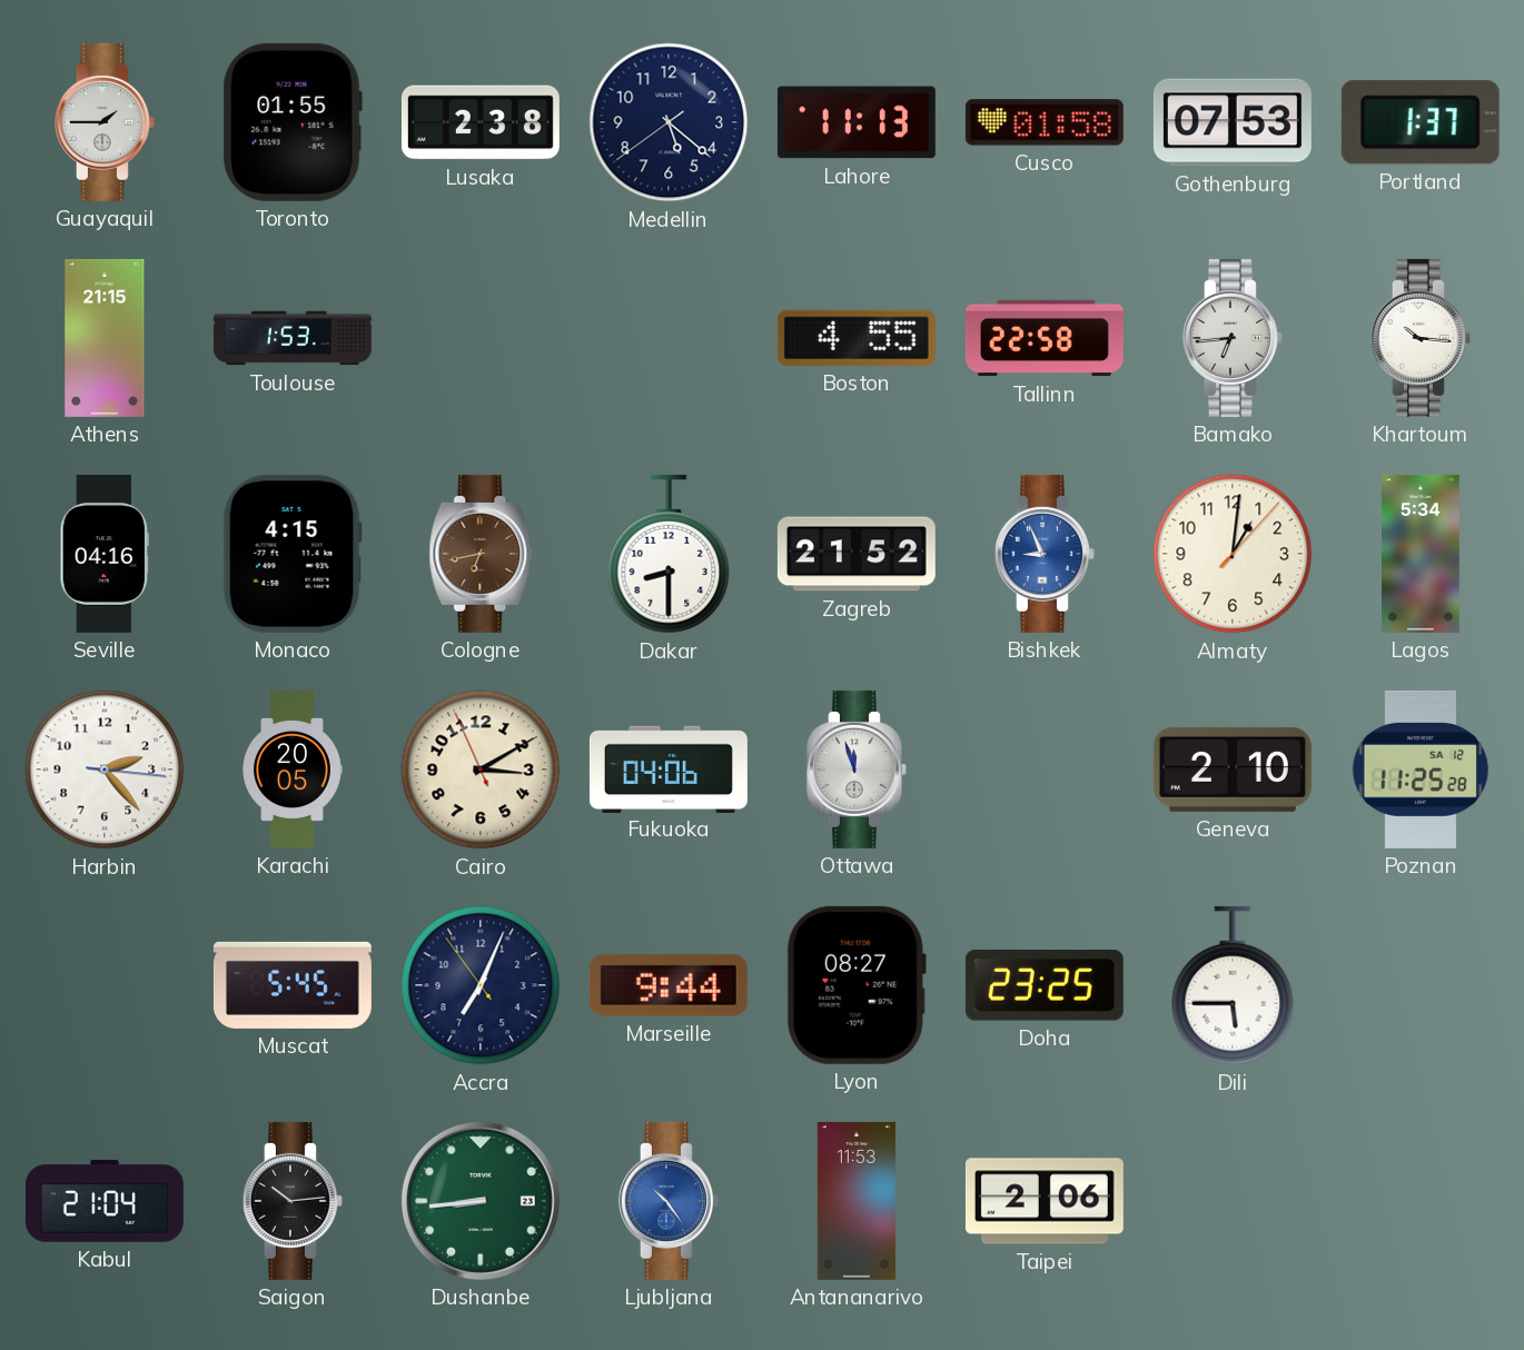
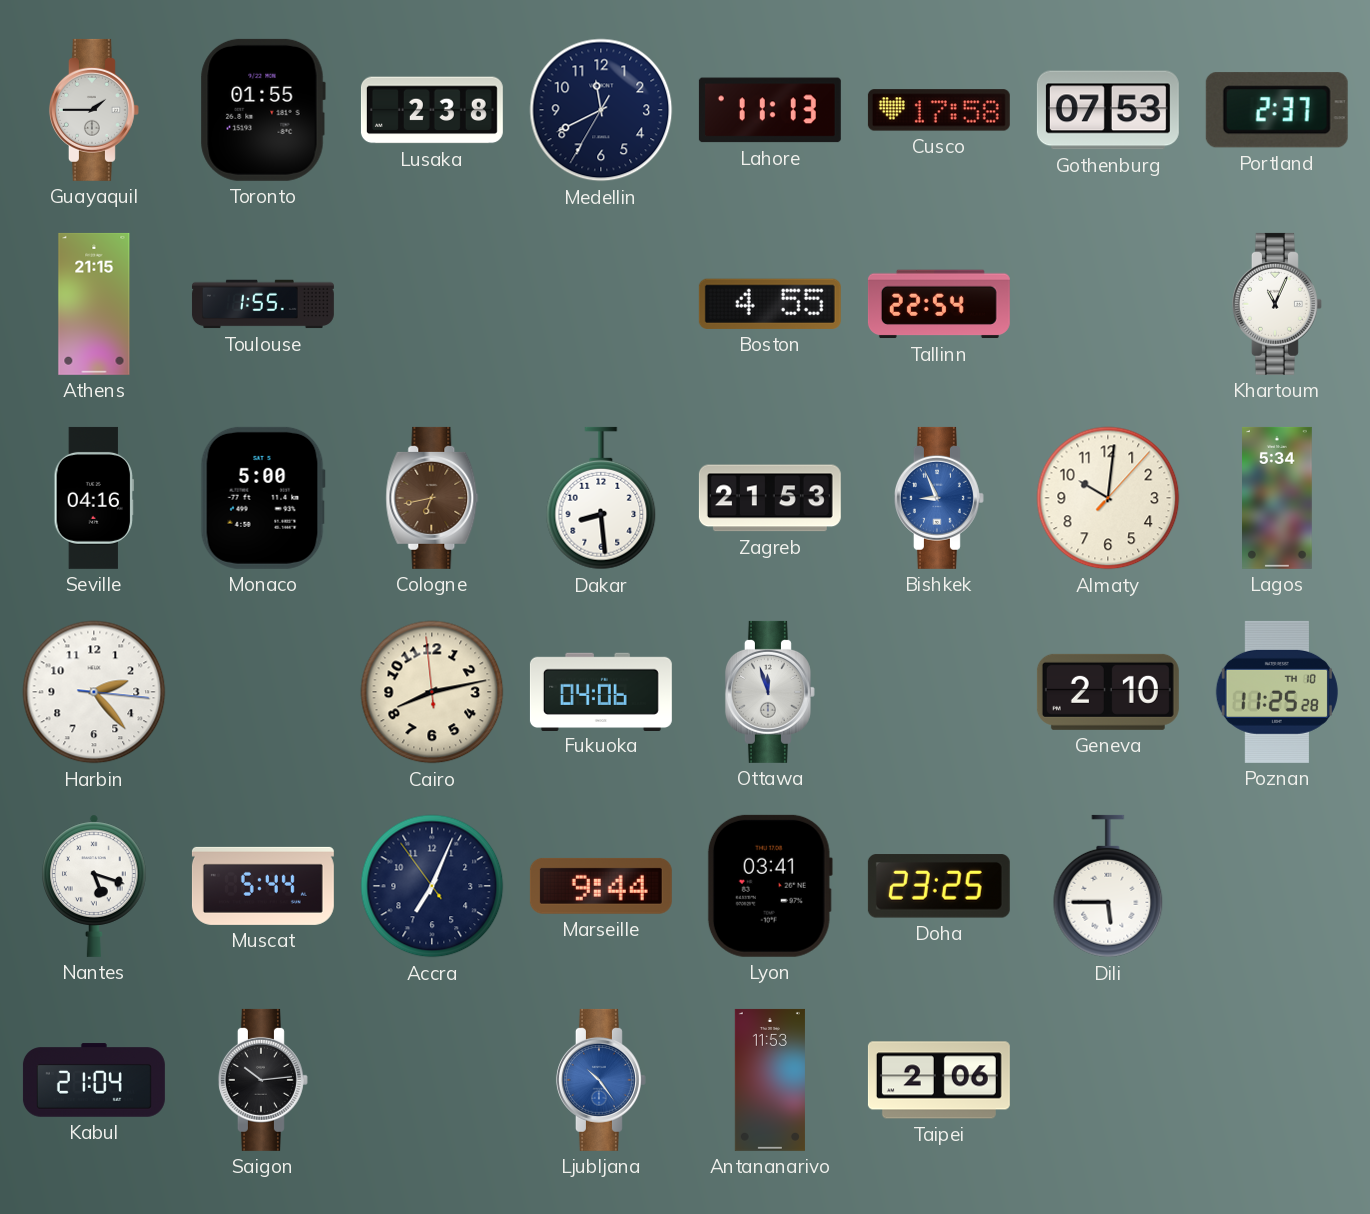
Medellin: 5:21 -> 11:40 (601, 110)
Cusco: 01:58 -> 17:58 (939, 110)
Portland: 1:37 -> 2:37 (1277, 110)
Toulouse: 1:53 -> 1:55 (263, 304)
Tallinn: 22:58 -> 22:54 (939, 304)
Bamako: 6:44 -> none (1233, 338)
Khartoum: 10:16 -> 11:04 (1277, 304)
Monaco: 4:15 -> 5:00 (263, 498)
Dakar: 8:30 -> 8:29 (601, 498)
Zagreb: 21:52 -> 21:53 (770, 498)
Almaty: 1:01 -> 10:01 (1108, 498)
Karachi: 20:05 -> none (293, 770)
Cairo: 3:09 -> 8:12 (432, 692)
Poznan date: SA 12 -> TH 10 (1277, 692)
Nantes: none -> 5:18 (94, 886)
Muscat: 5:45 -> 5:44 (263, 886)
Lyon: 08:27 -> 03:41 (770, 886)
Dushanbe: 8:44 -> none (481, 1201)
